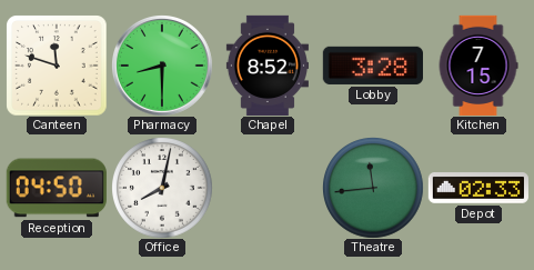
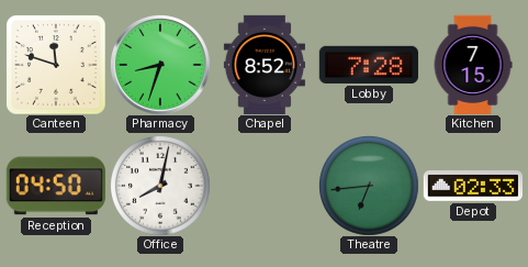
Pharmacy: 8:30 -> 8:33 (160, 65)
Lobby: 3:28 -> 7:28 (369, 65)
Theatre: 11:44 -> 6:44 (369, 186)
